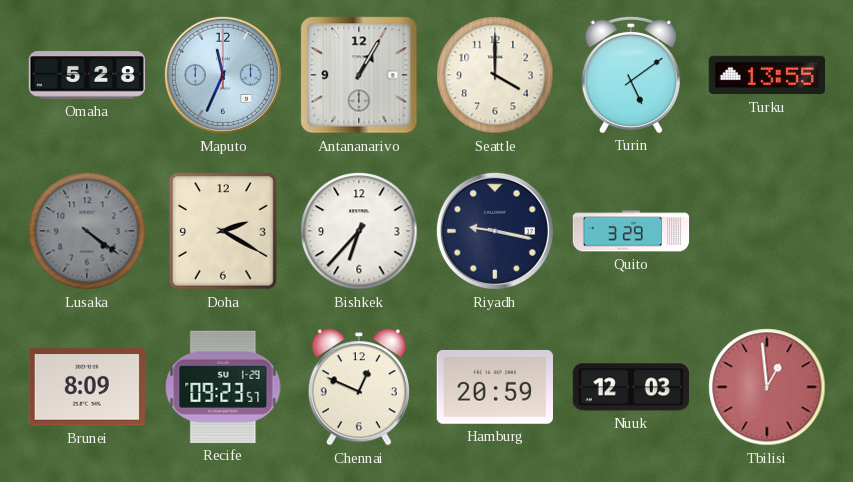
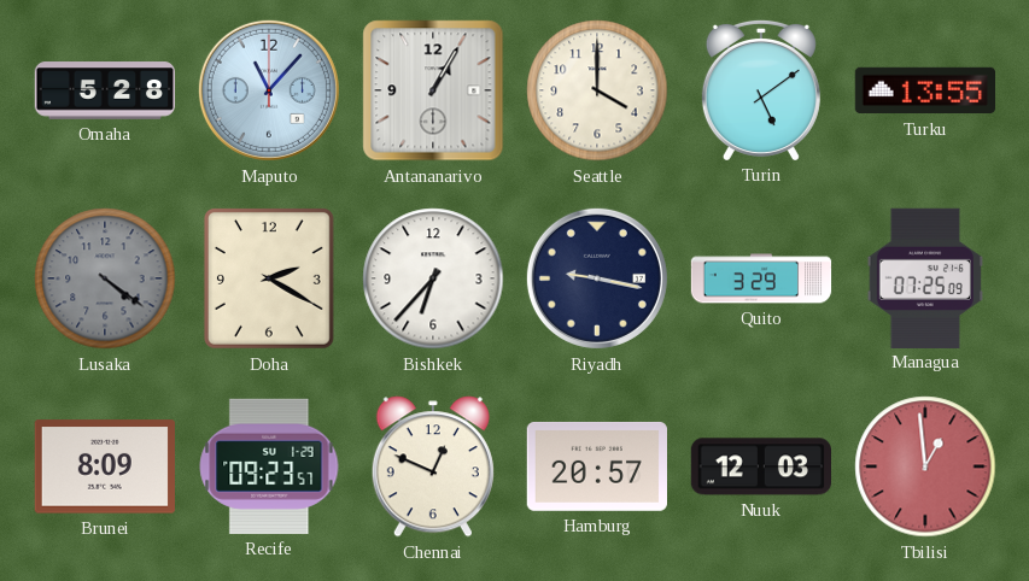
Maputo: 11:34 -> 11:07 (269, 90)
Managua: none -> 07:25 (925, 277)
Hamburg: 20:59 -> 20:57 (596, 466)
